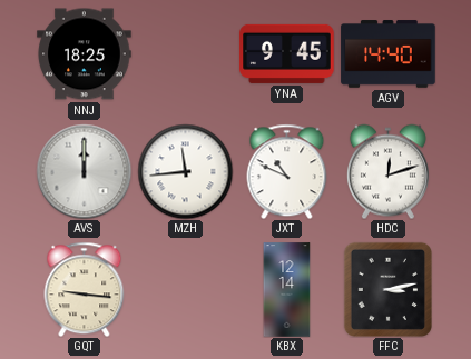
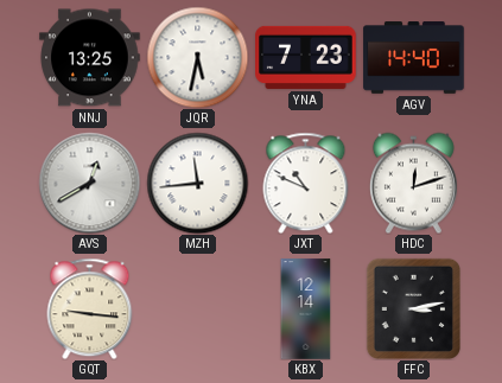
NNJ: 18:25 -> 13:25 (90, 58)
JQR: none -> 5:32 (197, 57)
YNA: 9:45 -> 7:23 (306, 57)
AVS: 12:00 -> 12:40 (89, 183)
